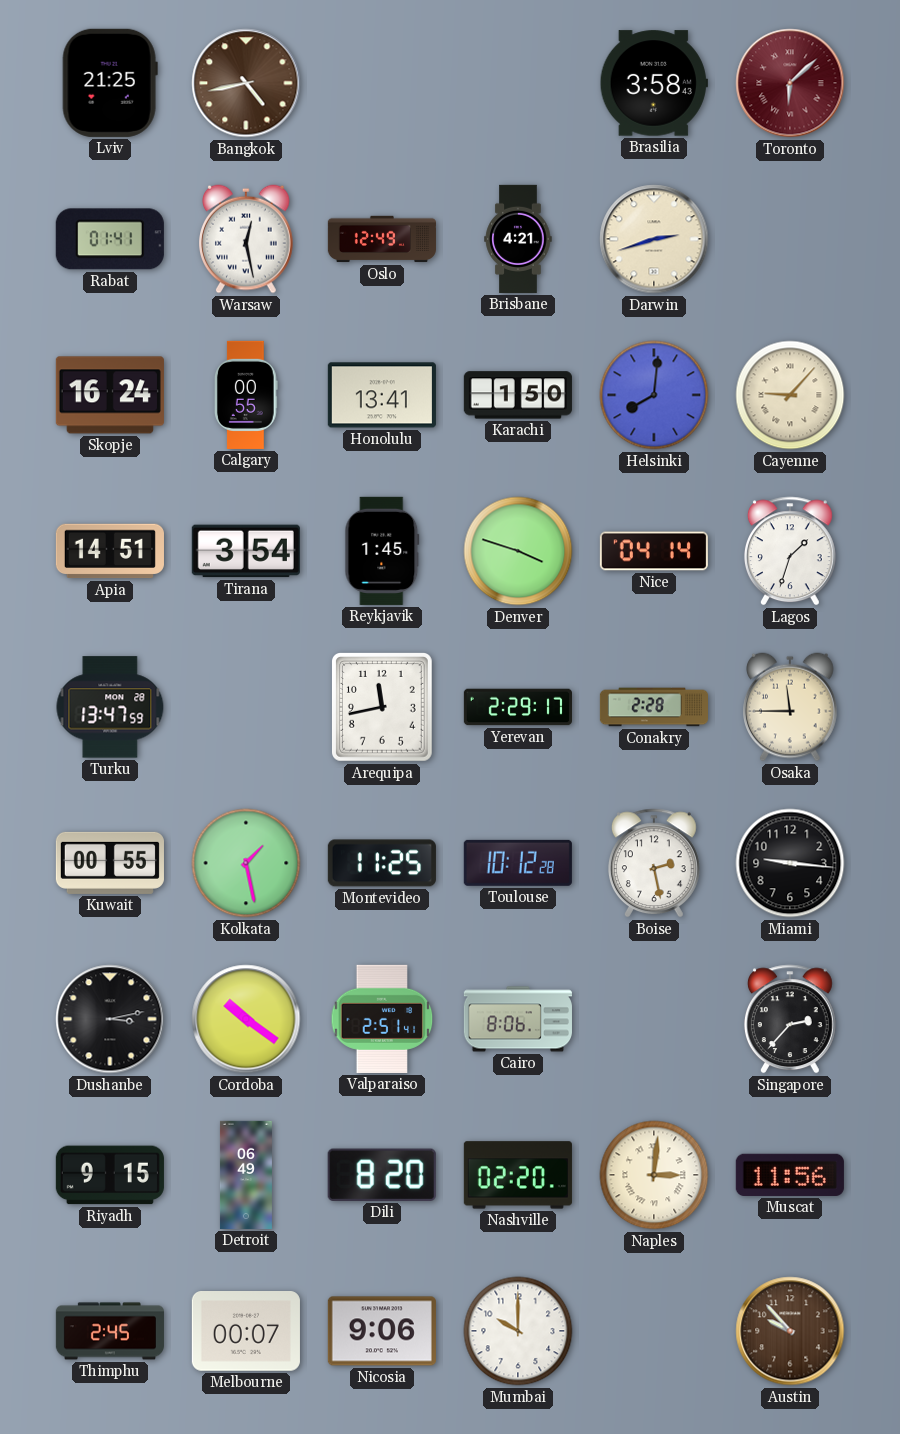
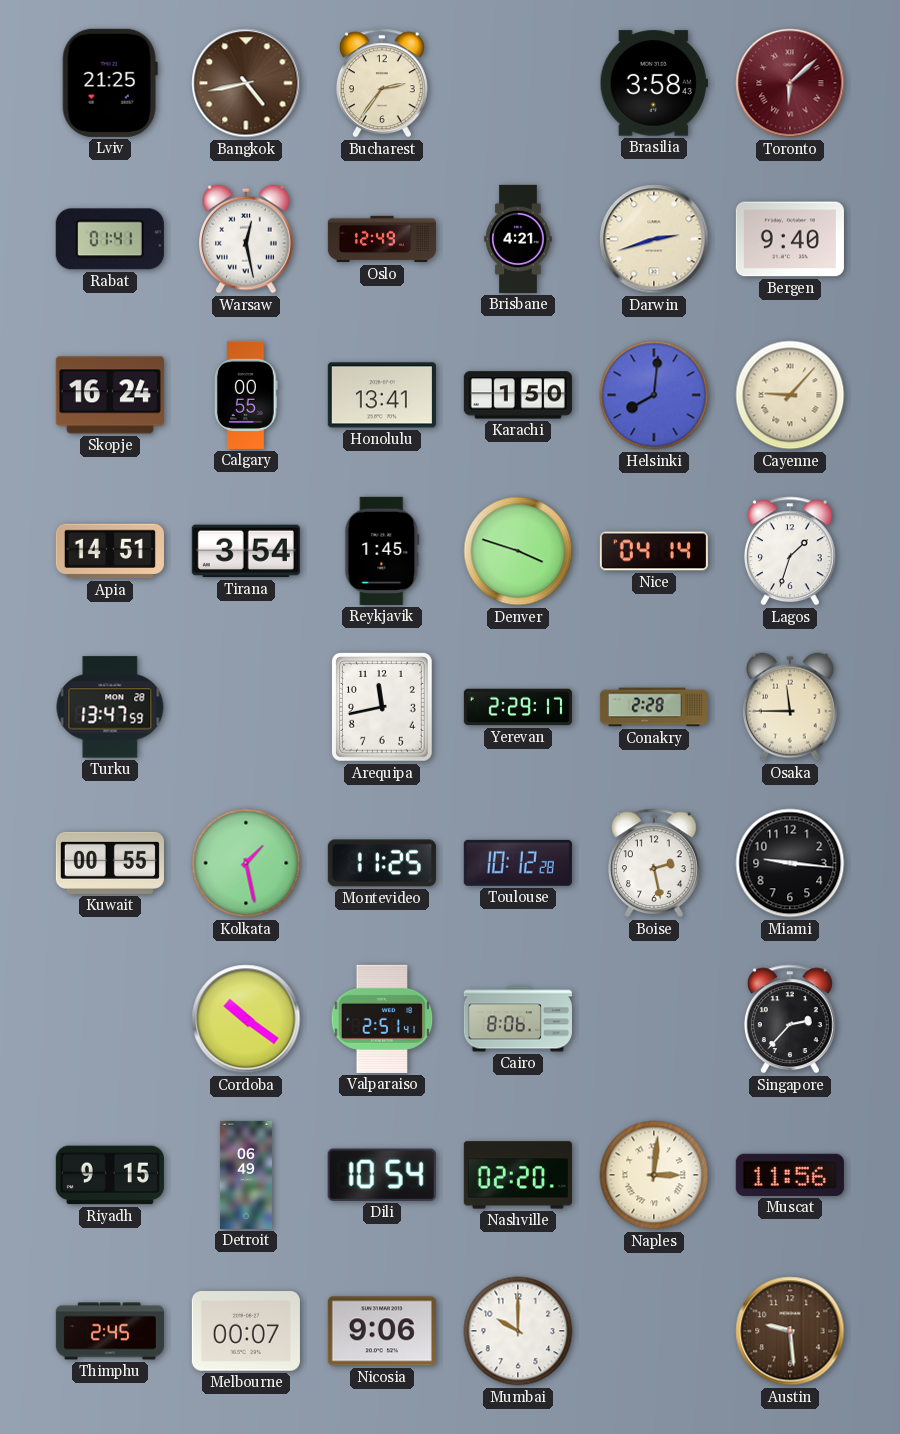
Bucharest: none -> 2:36 (382, 83)
Bergen: none -> 9:40 (790, 239)
Dushanbe: 3:13 -> none (110, 1019)
Dili: 8:20 -> 10:54 (382, 1175)
Austin: 9:53 -> 9:29 (790, 1331)
